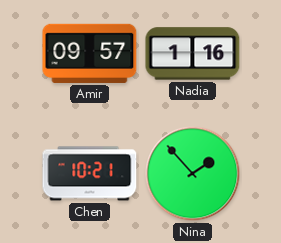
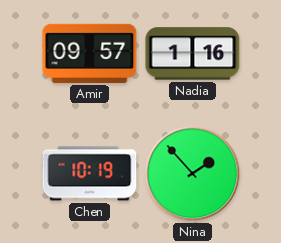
Chen: 10:21 -> 10:19 (90, 174)
